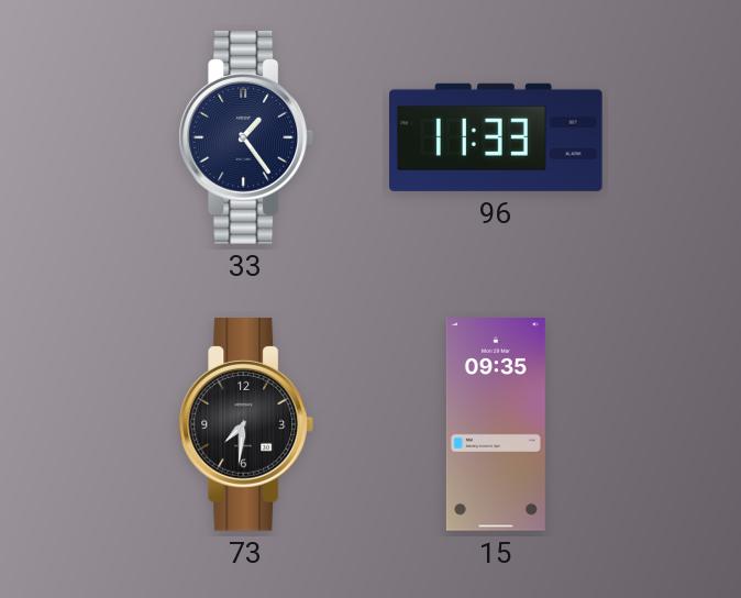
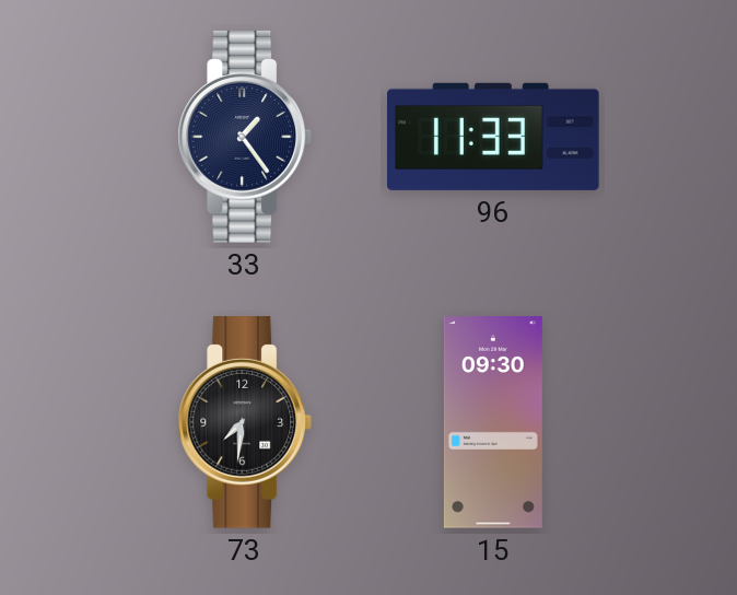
15: 09:35 -> 09:30 (493, 422)
